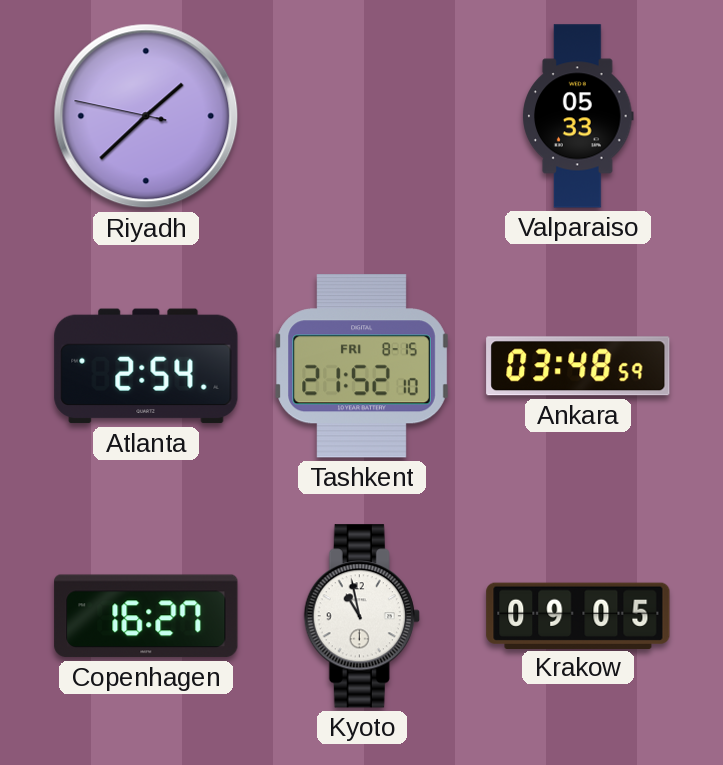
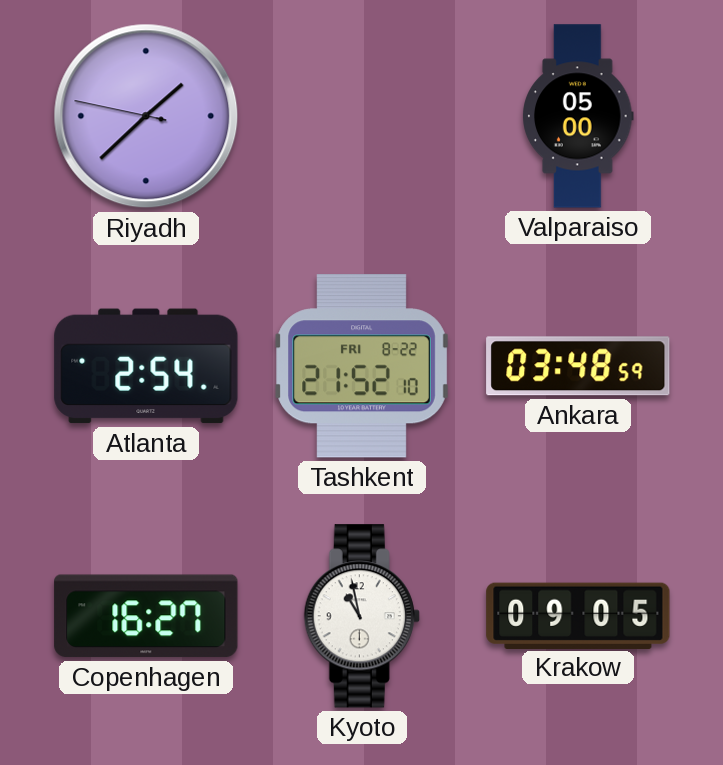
Valparaiso: 05:33 -> 05:00 (578, 116)
Tashkent date: FRI 8-15 -> FRI 8-22 (362, 366)
